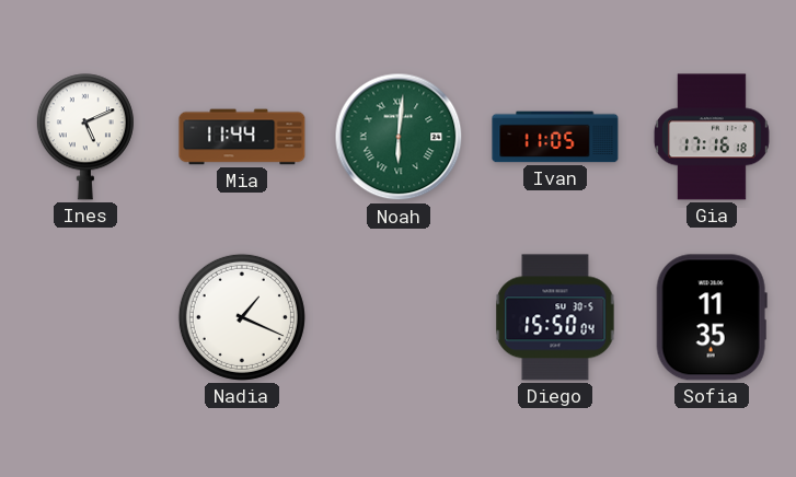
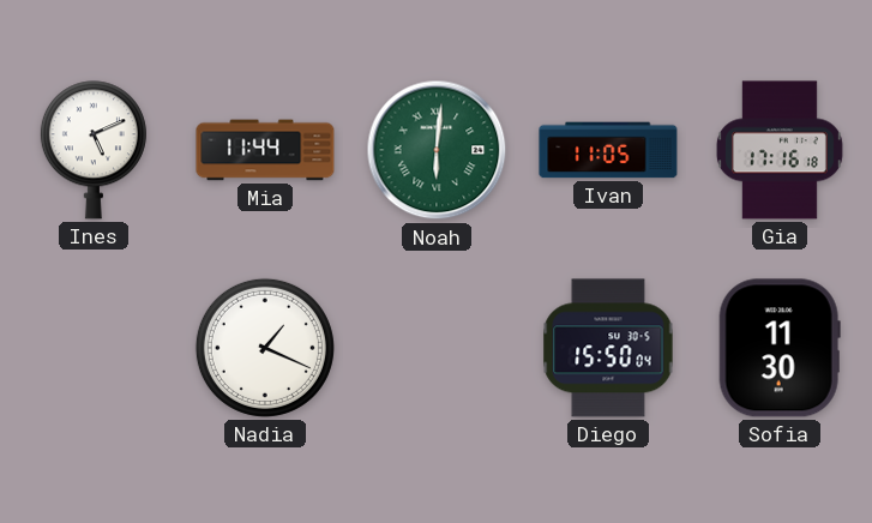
Sofia: 11:35 -> 11:30 (780, 348)
